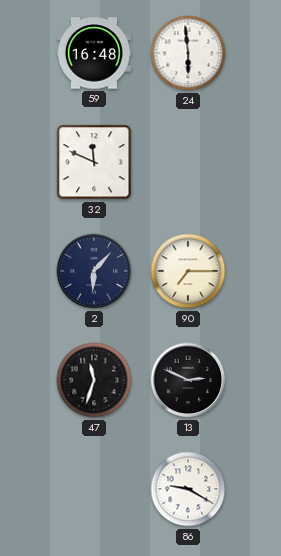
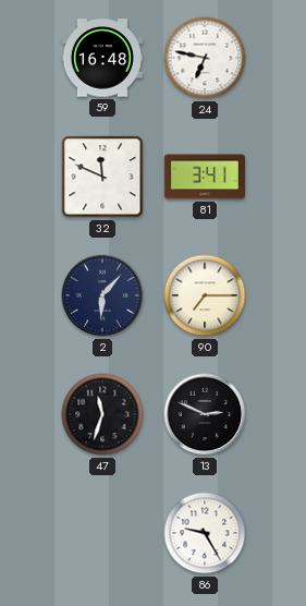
24: 5:59 -> 6:47 (205, 58)
81: none -> 3:41 (205, 177)
86: 9:20 -> 9:25 (205, 533)
